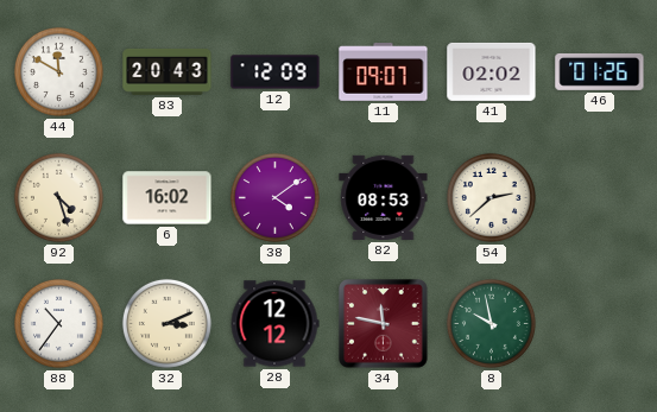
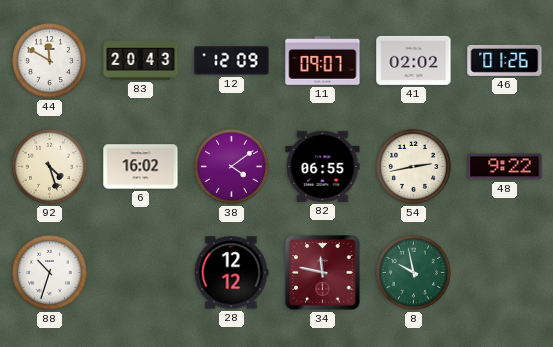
82: 08:53 -> 06:55 (323, 166)
54: 2:38 -> 2:43 (413, 166)
48: none -> 9:22 (505, 167)
88: 10:36 -> 10:33 (49, 272)
32: 3:11 -> none (166, 323)
